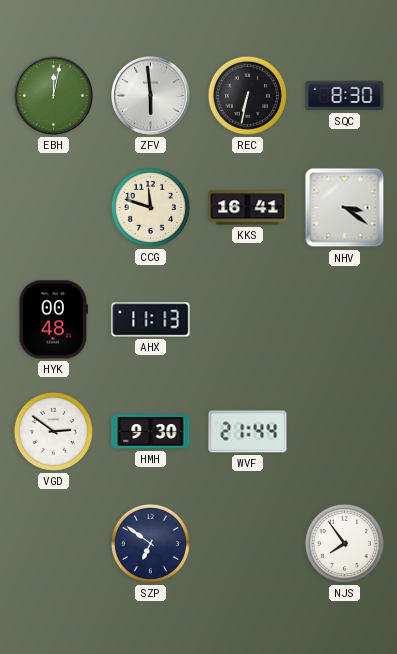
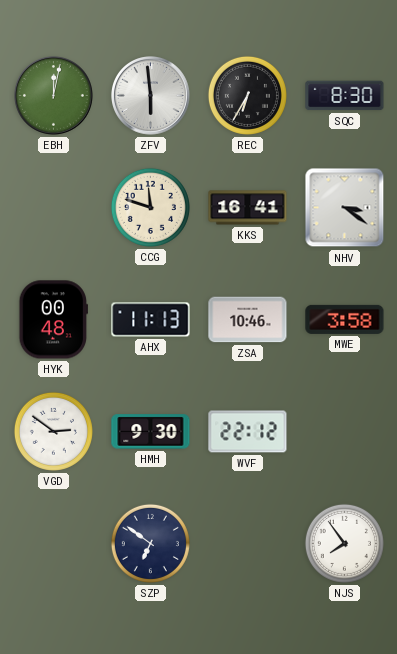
REC: 6:32 -> 6:35 (247, 95)
ZSA: none -> 10:46 (248, 320)
MWE: none -> 3:58 (345, 319)
WVF: 21:44 -> 22:12 (248, 432)
